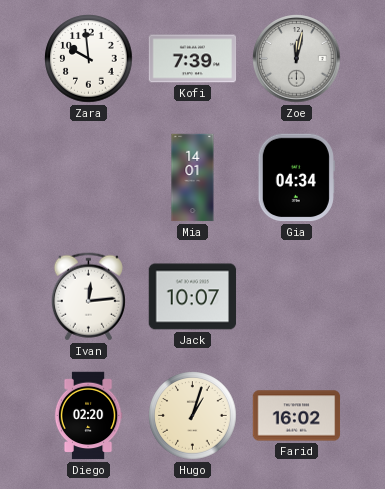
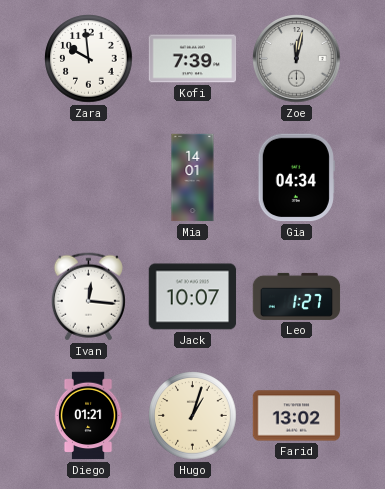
Ivan: 12:14 -> 12:16 (88, 297)
Leo: none -> 1:27 (297, 296)
Diego: 02:20 -> 01:21 (88, 416)
Farid: 16:02 -> 13:02 (297, 416)
